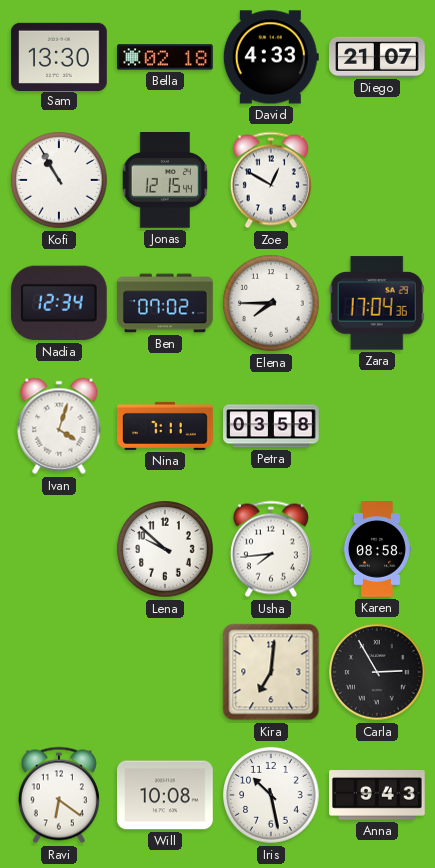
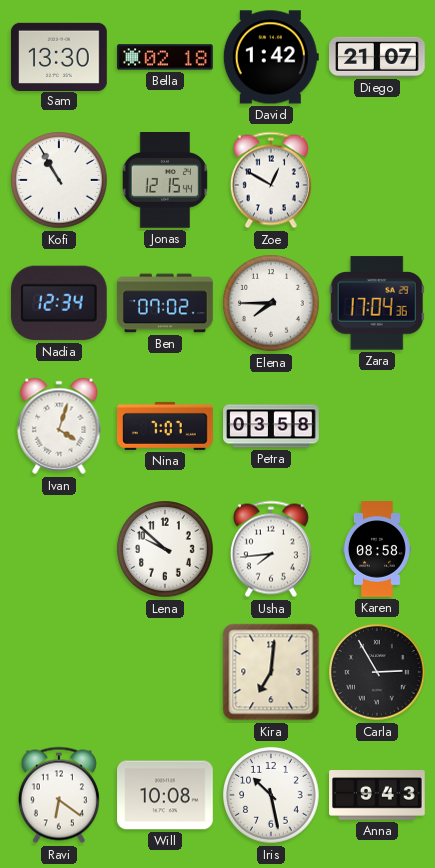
David: 4:33 -> 1:42 (271, 57)
Nina: 7:11 -> 7:07 (165, 426)
